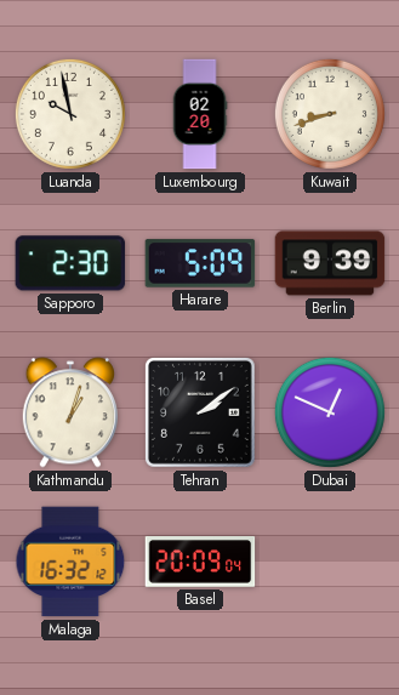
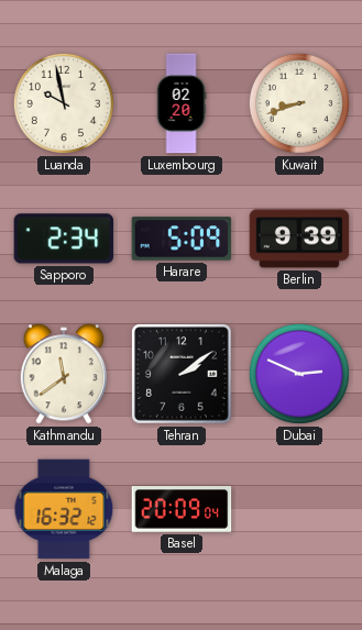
Sapporo: 2:30 -> 2:34 (64, 239)
Kathmandu: 1:03 -> 11:39 (63, 374)
Dubai: 12:49 -> 2:49 (299, 374)
